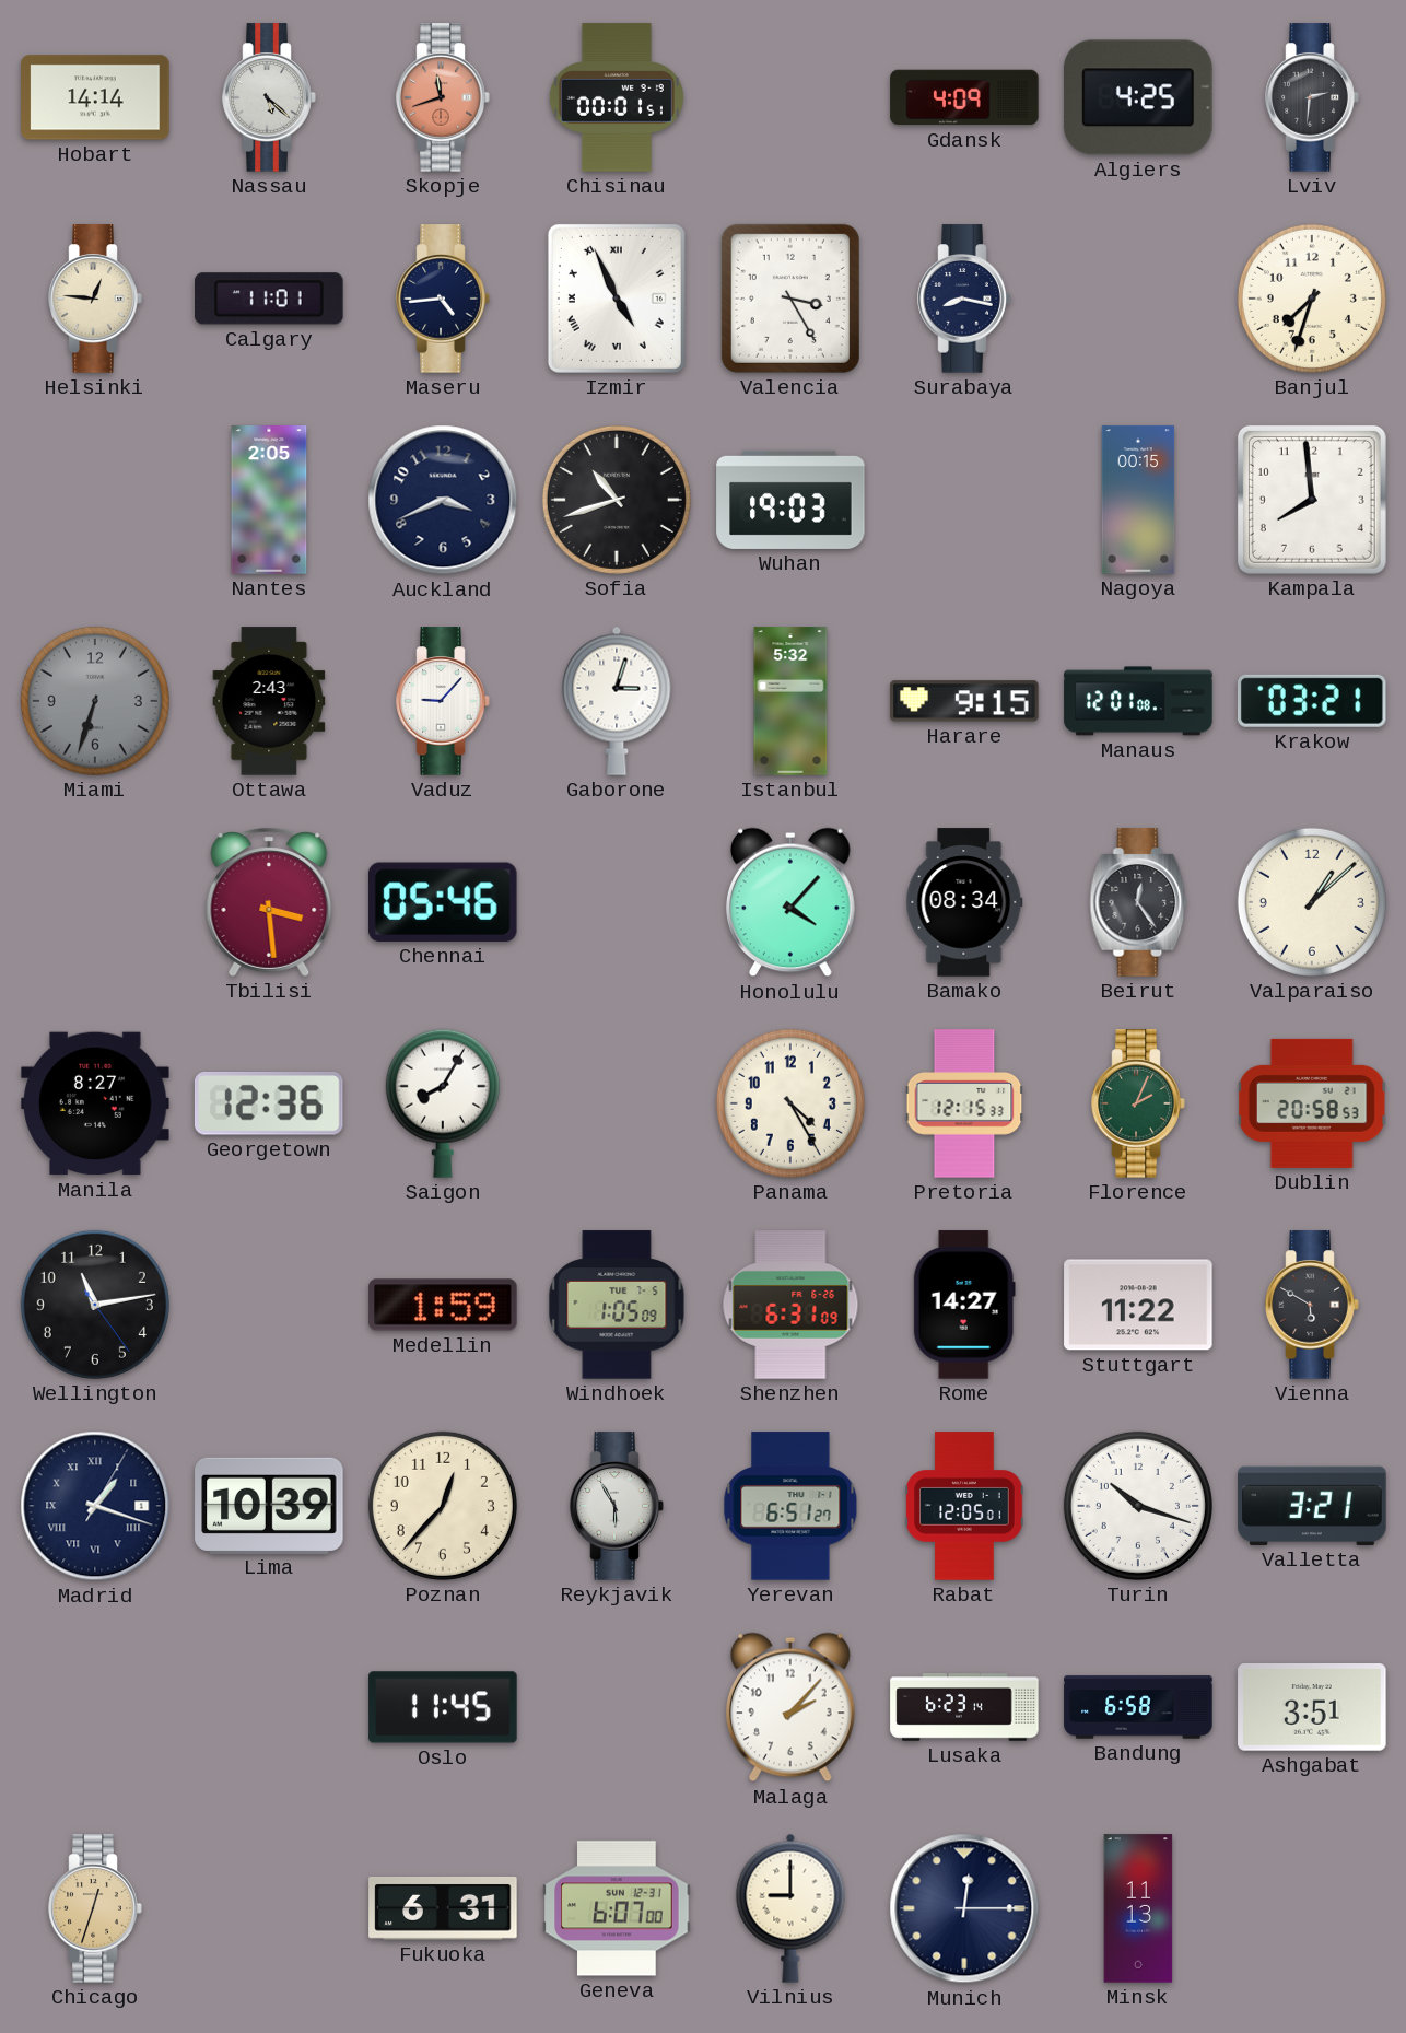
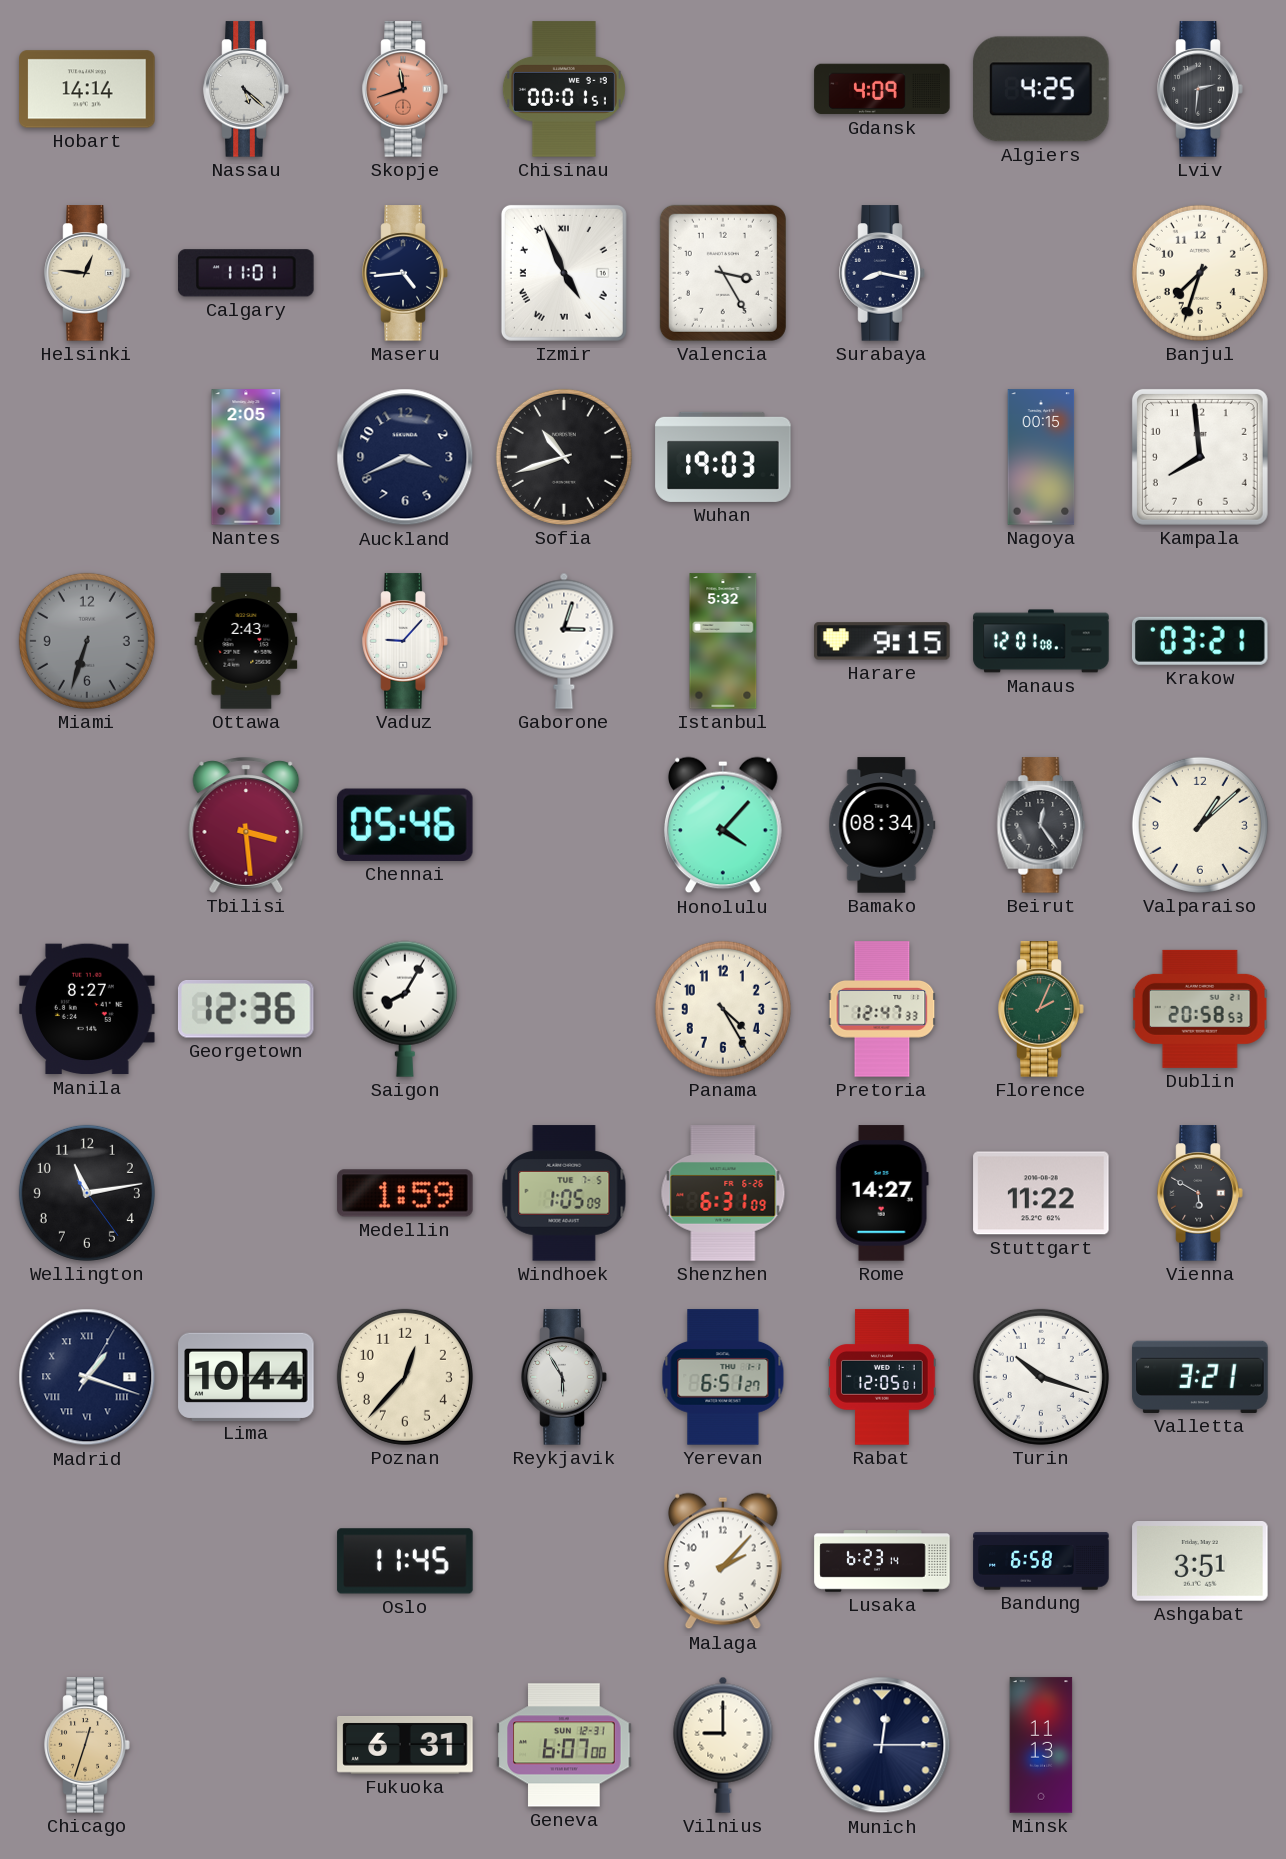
Pretoria: 12:15 -> 12:47 (882, 1009)
Lima: 10:39 -> 10:44 (246, 1376)
